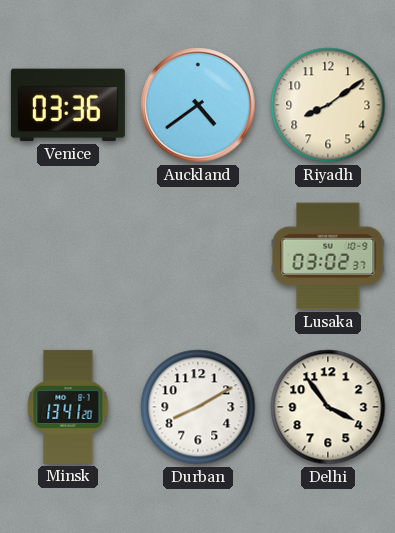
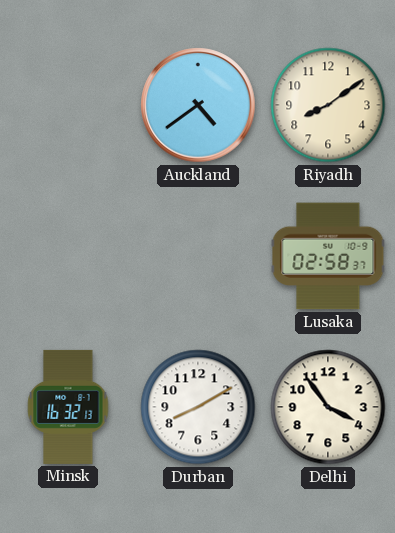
Venice: 03:36 -> none (68, 105)
Lusaka: 03:02 -> 02:58 (328, 256)
Minsk: 13:41 -> 16:32 (68, 407)
